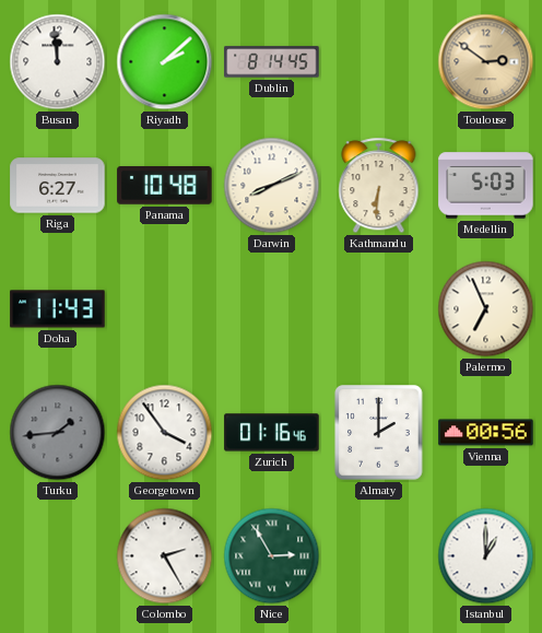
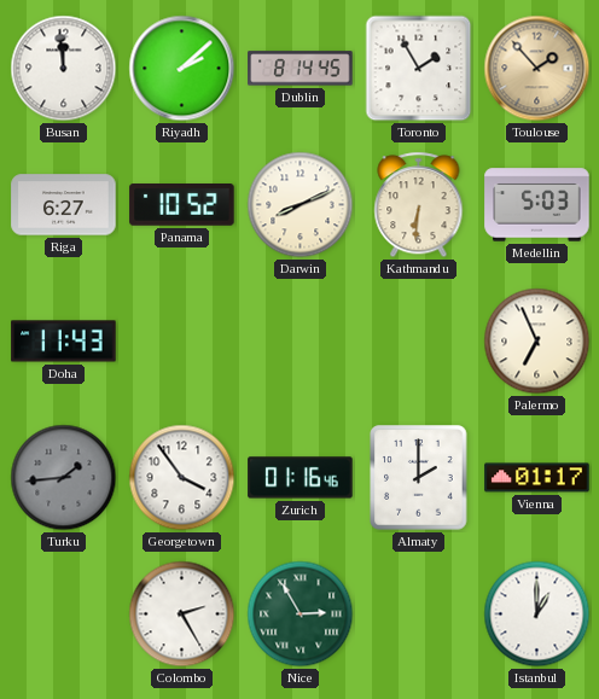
Toronto: none -> 1:55 (419, 69)
Toulouse: 2:51 -> 1:53 (537, 69)
Panama: 10:48 -> 10:52 (182, 205)
Vienna: 00:56 -> 01:17 (537, 478)
